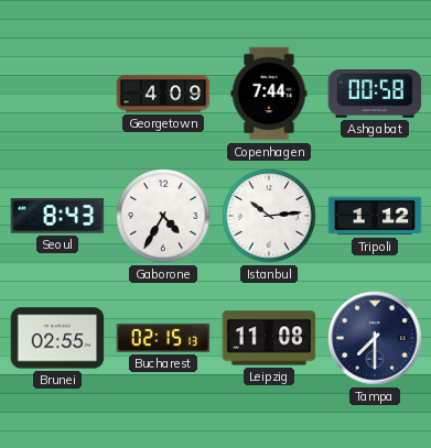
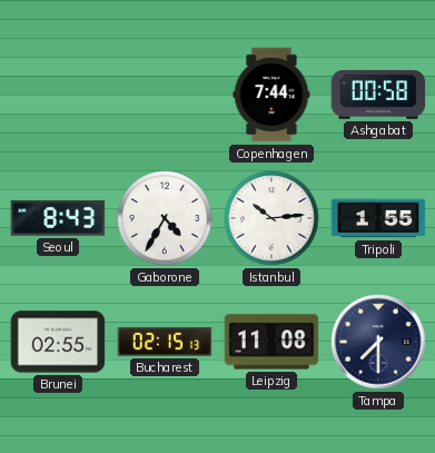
Georgetown: 4:09 -> none (163, 94)
Tripoli: 1:12 -> 1:55 (378, 218)
